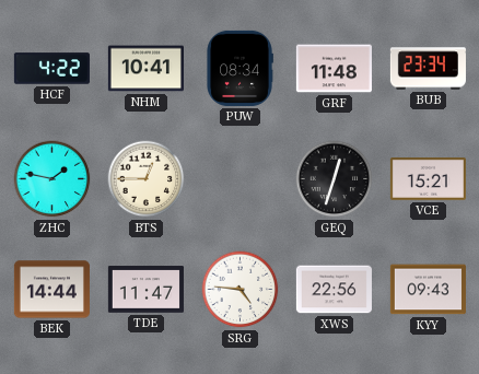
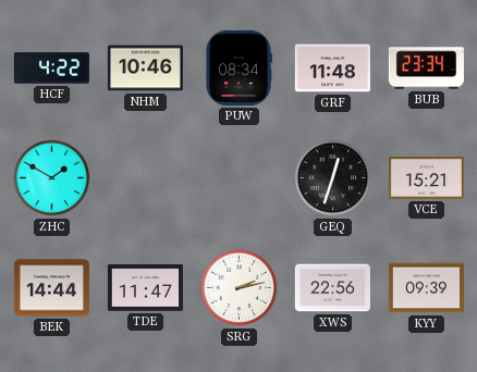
NHM: 10:41 -> 10:46 (145, 69)
ZHC: 1:47 -> 1:50 (52, 178)
BTS: 12:45 -> none (147, 179)
SRG: 4:46 -> 2:13 (240, 288)
KYY: 09:43 -> 09:39 (426, 288)
